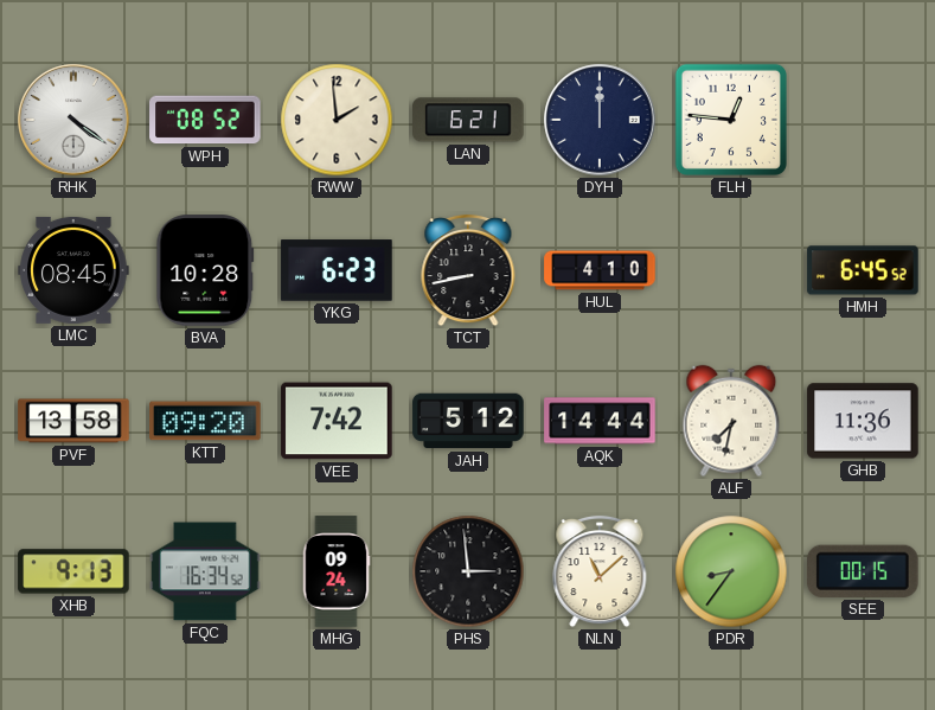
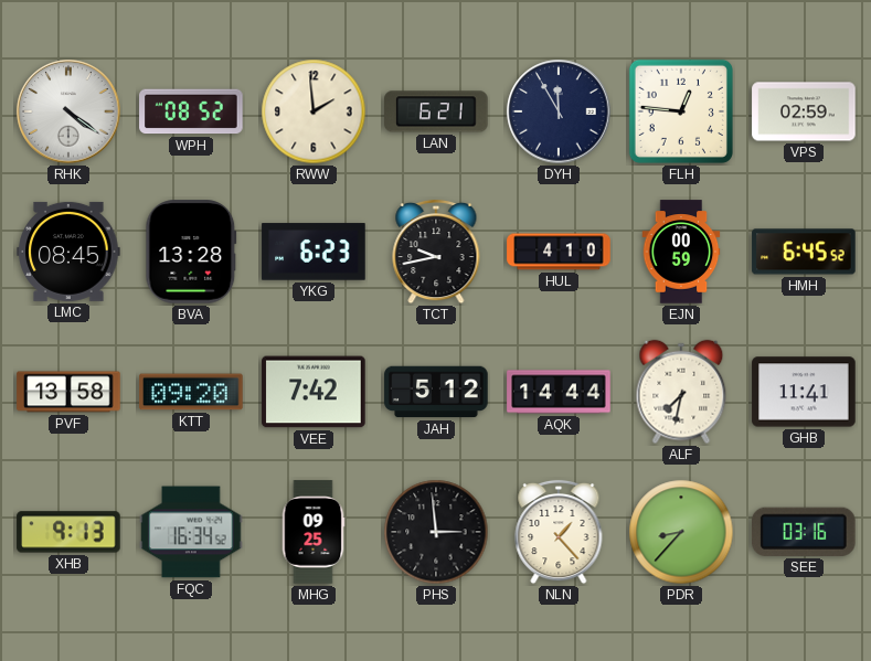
DYH: 12:00 -> 11:55 (559, 111)
VPS: none -> 02:59 (804, 111)
BVA: 10:28 -> 13:28 (191, 252)
TCT: 8:43 -> 9:43 (436, 252)
EJN: none -> 00:59 (681, 252)
GHB: 11:36 -> 11:41 (804, 392)
MHG: 09:24 -> 09:25 (314, 532)
NLN: 11:08 -> 1:23 (559, 532)
PDR: 8:36 -> 8:37 (681, 532)
SEE: 00:15 -> 03:16 (805, 532)
